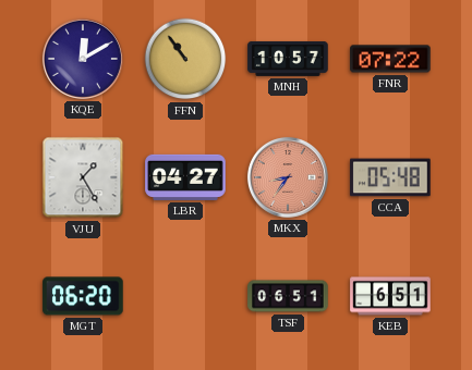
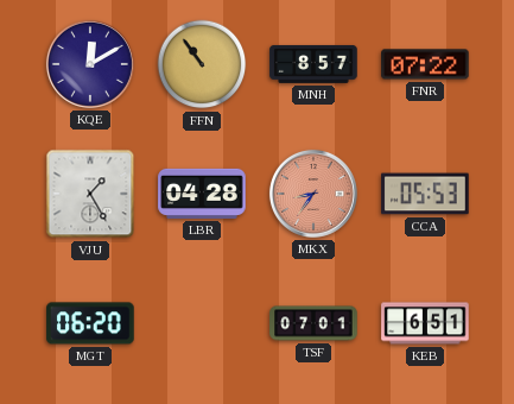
MNH: 10:57 -> 8:57 (313, 64)
LBR: 04:27 -> 04:28 (202, 194)
CCA: 05:48 -> 05:53 (425, 194)
TSF: 06:51 -> 07:01 (313, 323)
